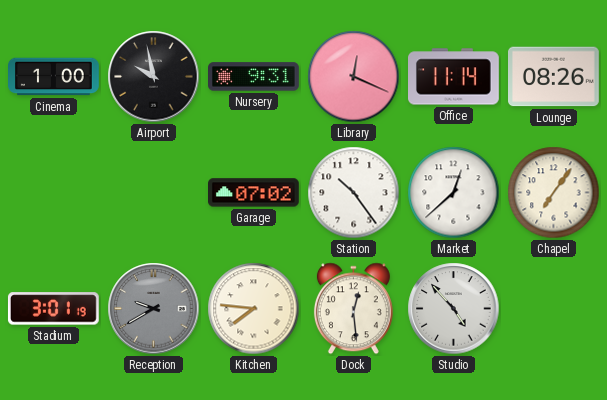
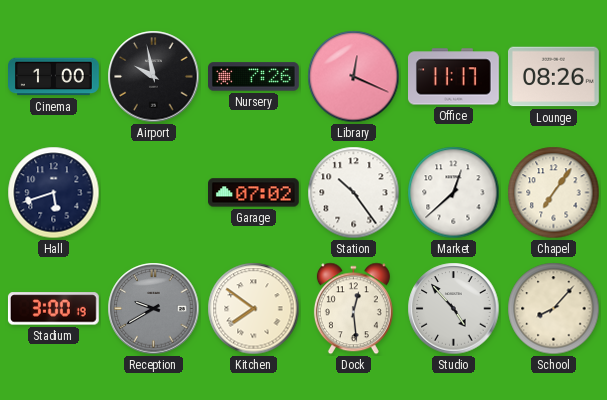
Nursery: 9:31 -> 7:26 (254, 77)
Office: 11:14 -> 11:17 (454, 77)
Hall: none -> 5:42 (54, 193)
Stadium: 3:01 -> 3:00 (53, 309)
Kitchen: 7:46 -> 7:51 (254, 309)
School: none -> 8:07 (554, 309)
